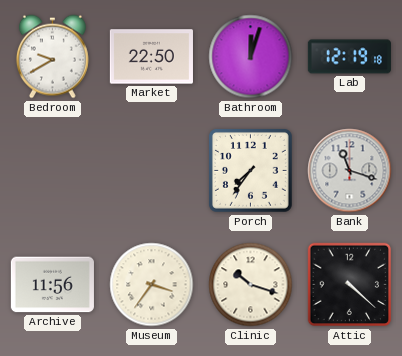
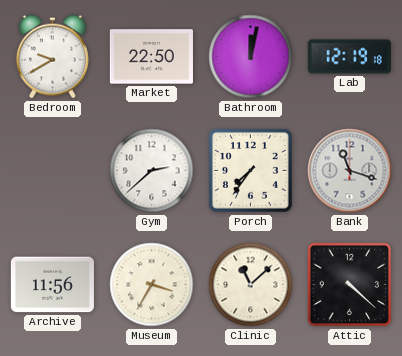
Bathroom: 12:03 -> 12:02 (251, 57)
Gym: none -> 2:38 (152, 171)
Museum: 3:36 -> 3:35 (152, 285)
Clinic: 10:18 -> 11:08 (251, 285)
